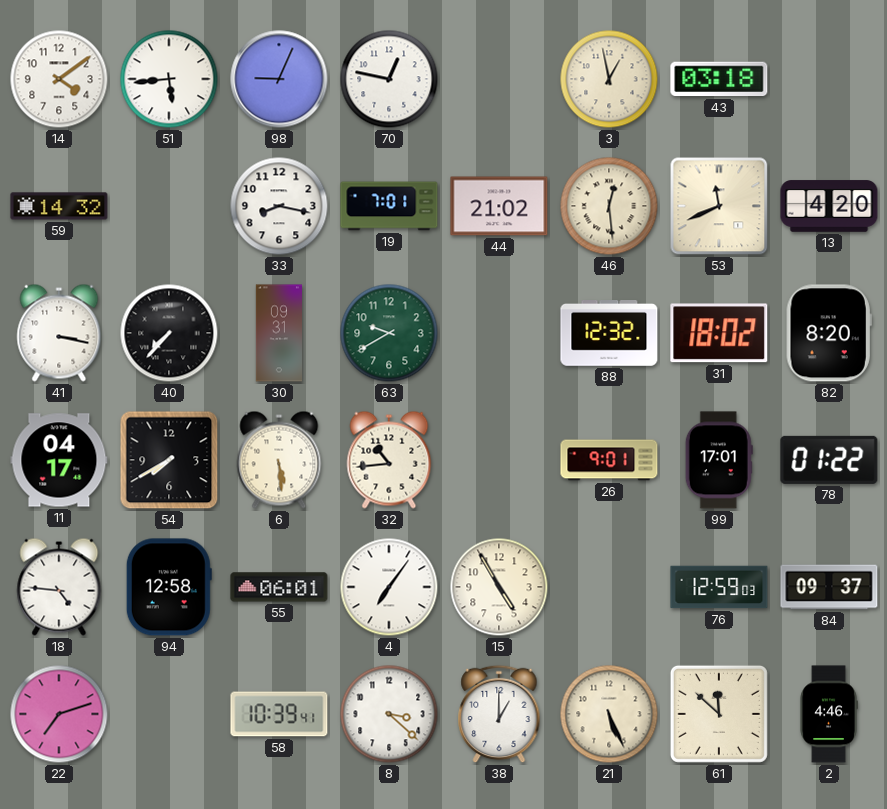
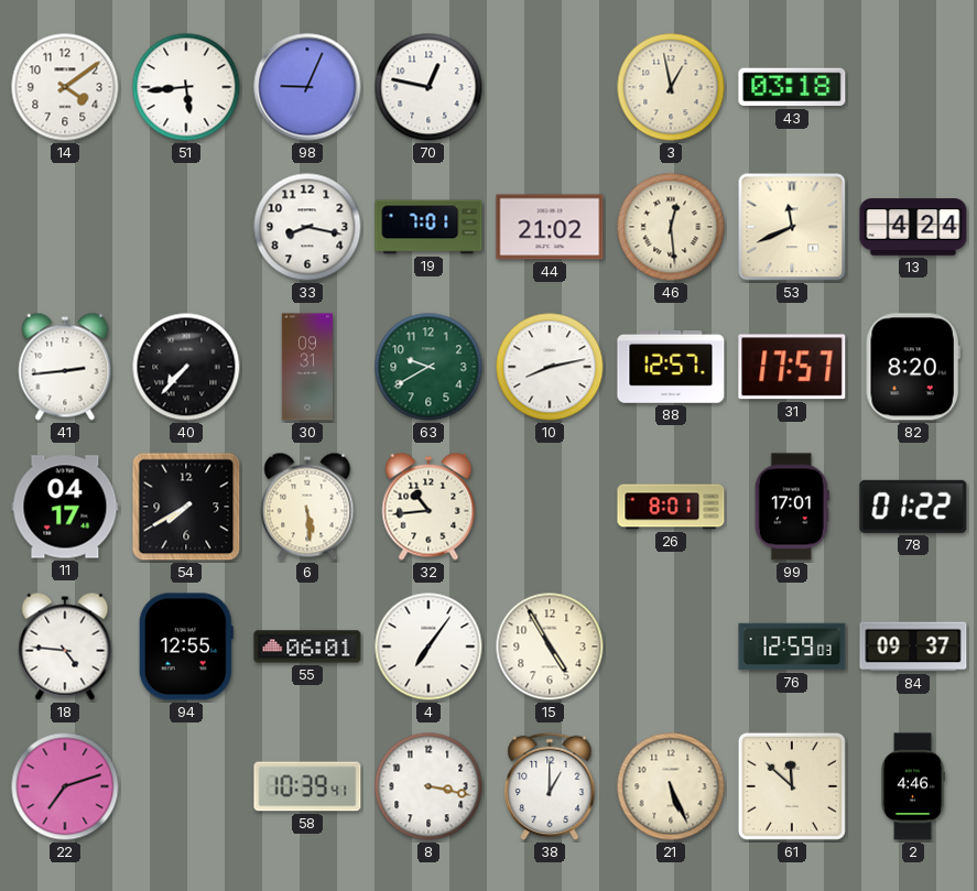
59: 14:32 -> none (59, 206)
13: 4:20 -> 4:24 (913, 227)
41: 3:17 -> 2:44 (65, 367)
10: none -> 8:13 (550, 367)
88: 12:32 -> 12:57 (671, 368)
31: 18:02 -> 17:57 (792, 367)
26: 9:01 -> 8:01 (671, 507)
94: 12:58 -> 12:55 (186, 646)
8: 3:22 -> 3:17 (428, 786)
